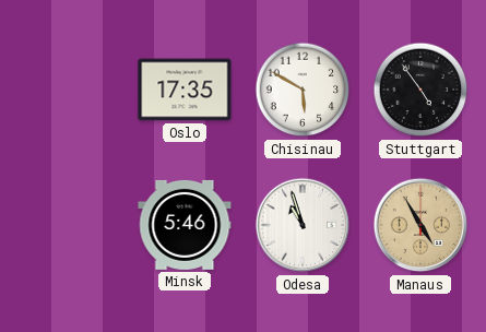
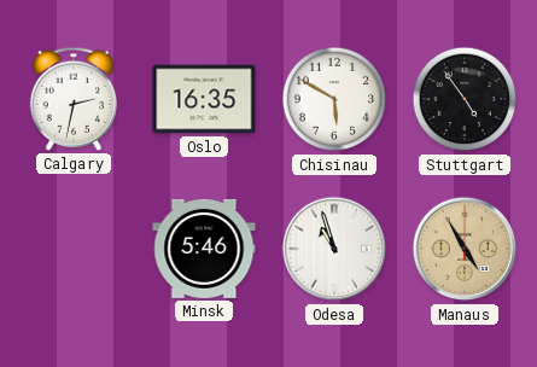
Calgary: none -> 2:32 (74, 99)
Oslo: 17:35 -> 16:35 (204, 99)
